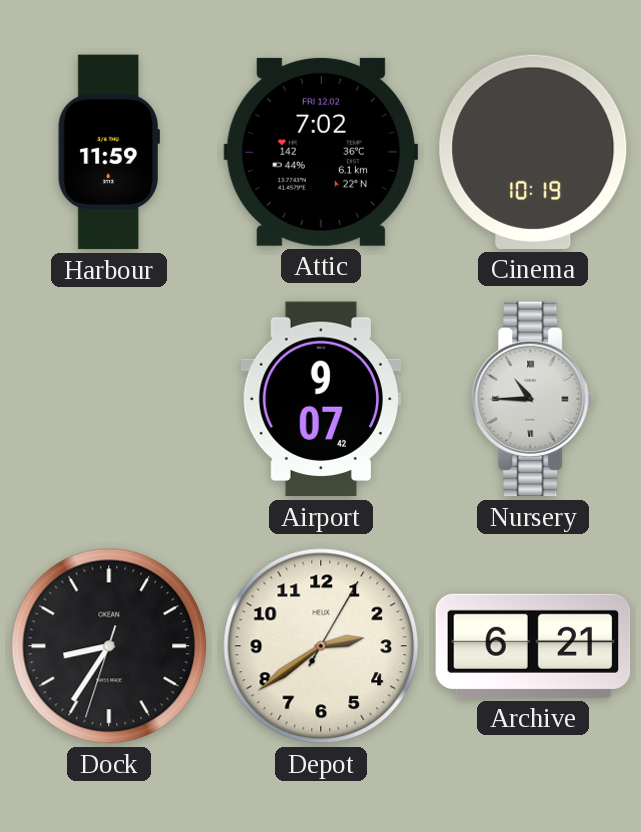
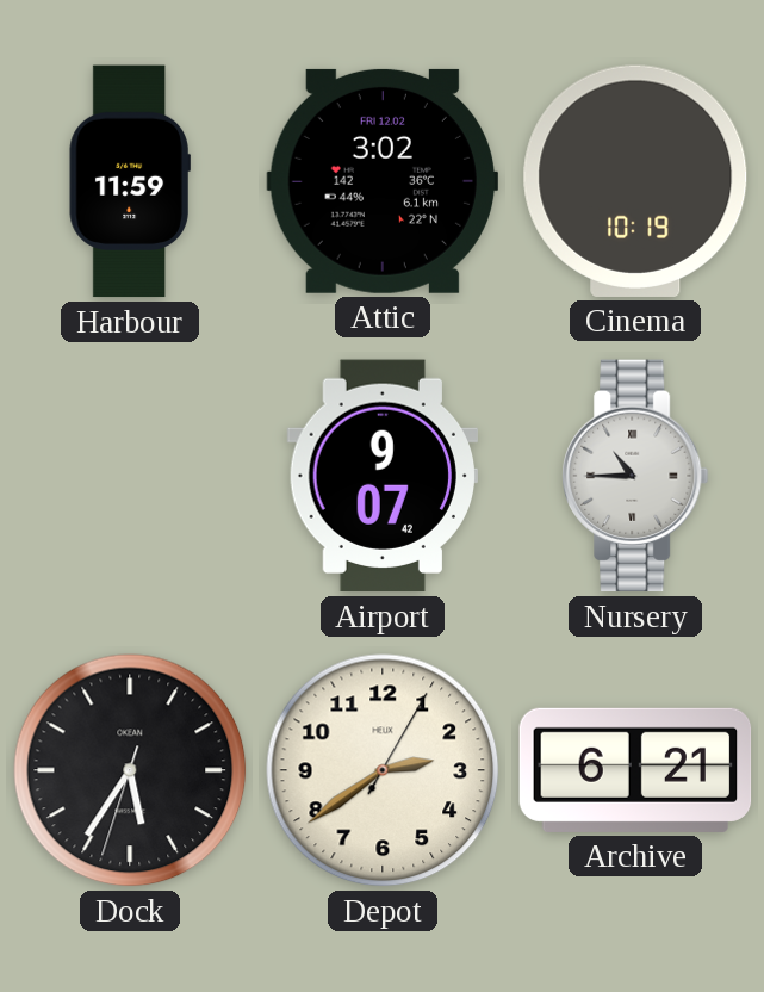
Attic: 7:02 -> 3:02 (381, 181)
Dock: 8:35 -> 5:35 (130, 770)
